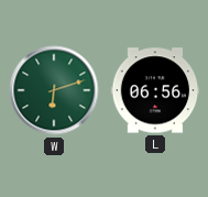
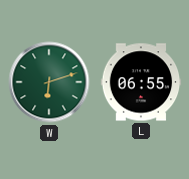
L: 06:56 -> 06:55 (141, 82)
